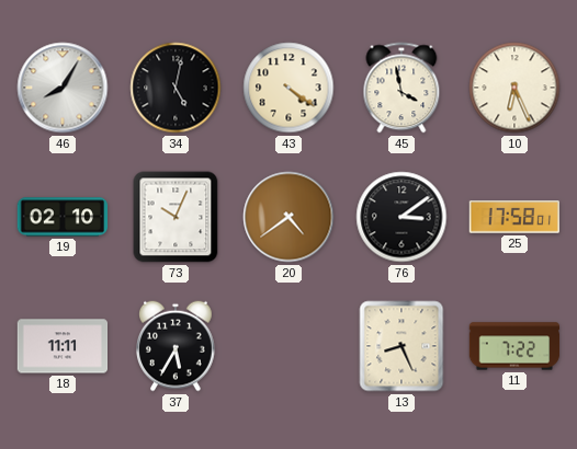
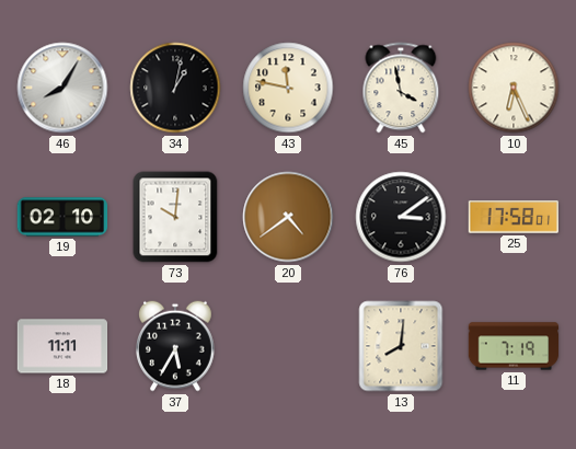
34: 5:02 -> 1:02 (175, 88)
43: 4:21 -> 11:47 (288, 88)
73: 10:04 -> 10:01 (175, 217)
13: 8:26 -> 8:01 (401, 346)
11: 7:22 -> 7:19 (514, 346)
